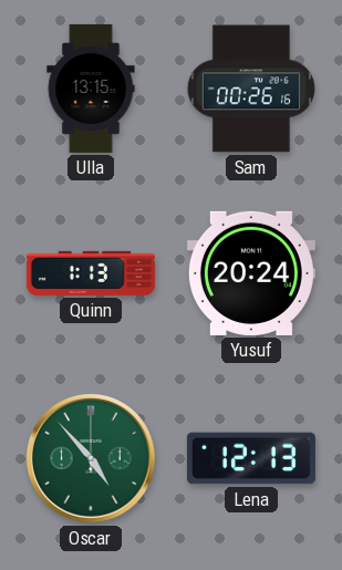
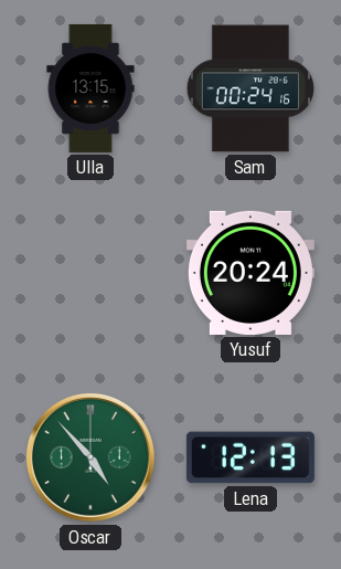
Sam: 00:26 -> 00:24 (251, 88)
Quinn: 1:13 -> none (91, 273)
